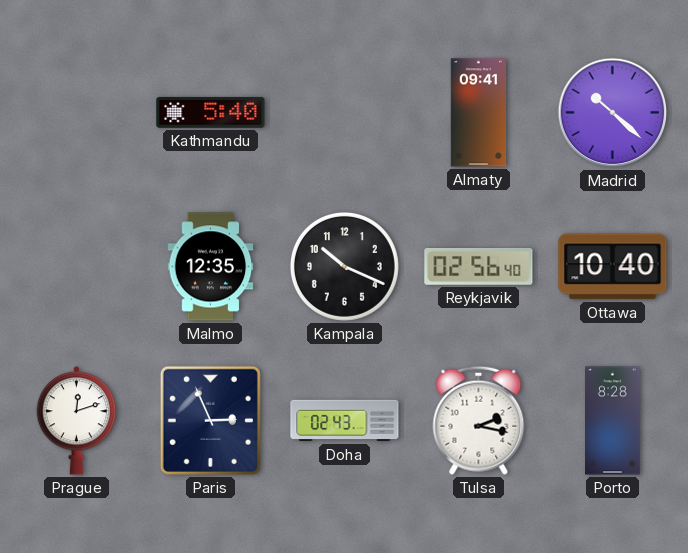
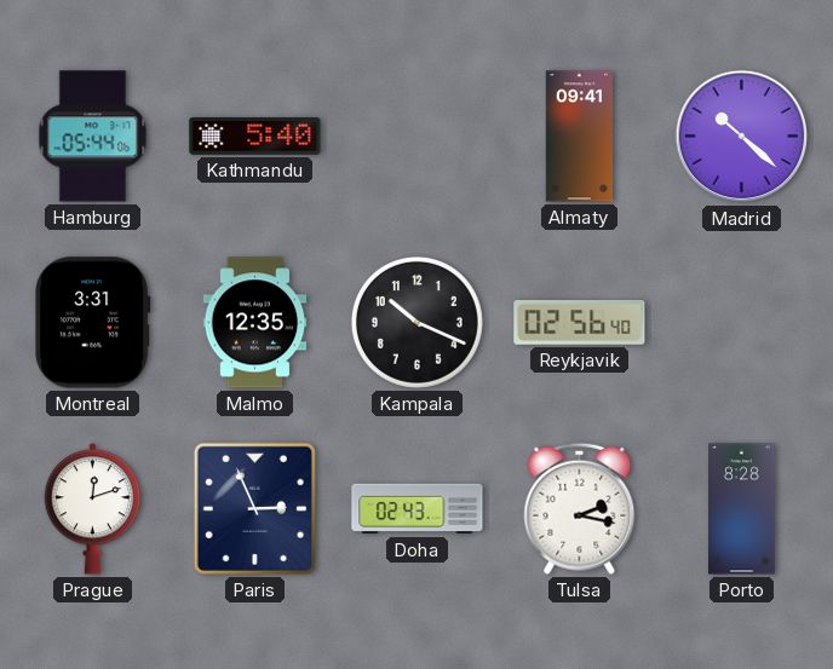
Hamburg: none -> 05:44 (93, 137)
Montreal: none -> 3:31 (93, 323)
Ottawa: 10:40 -> none (613, 267)
